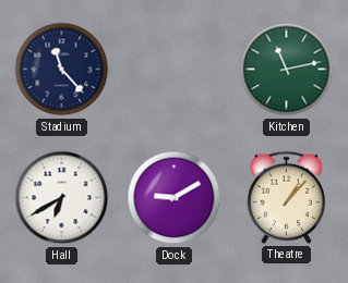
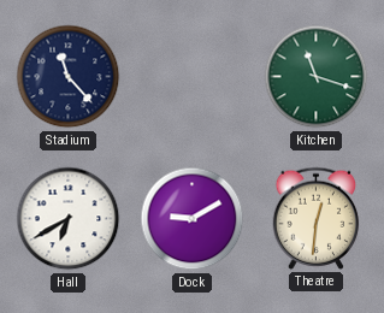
Kitchen: 11:13 -> 11:18 (317, 77)
Theatre: 1:07 -> 12:31 (317, 218)
